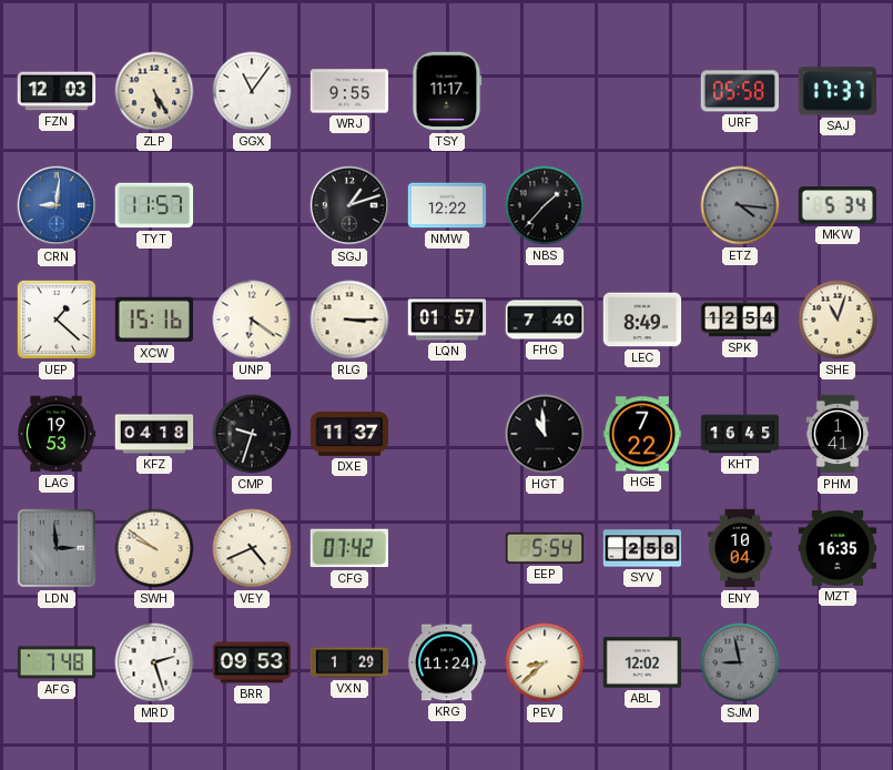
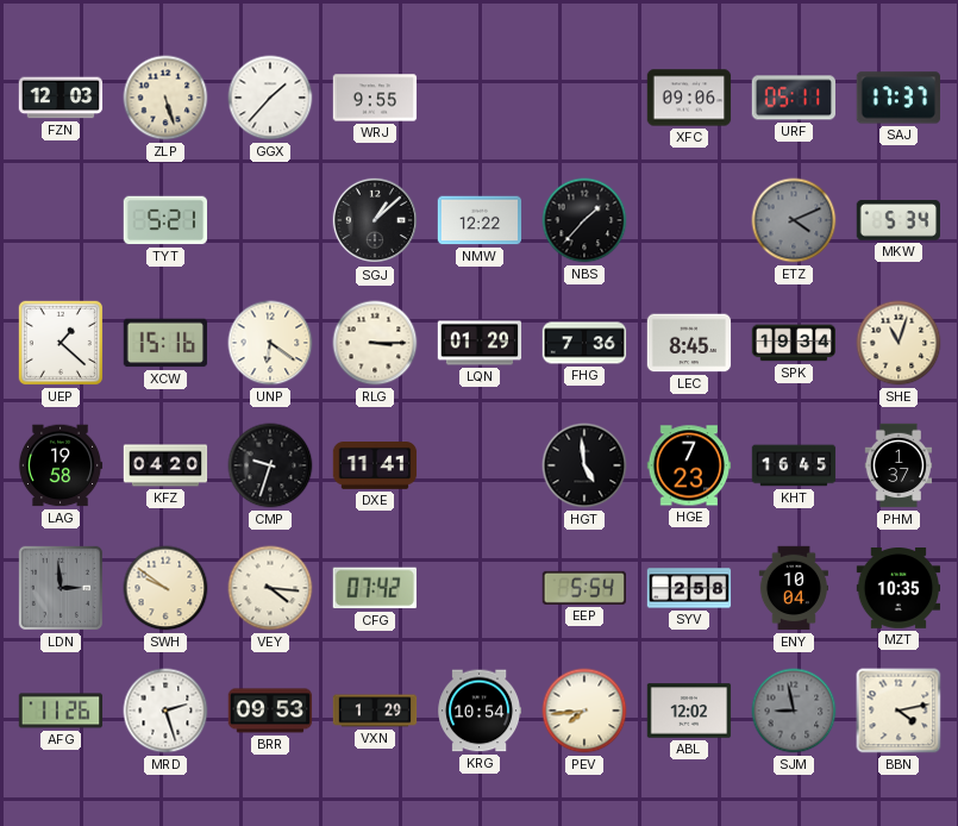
ZLP: 5:25 -> 5:27 (165, 98)
GGX: 11:06 -> 1:37 (270, 98)
TSY: 11:17 -> none (447, 91)
XFC: none -> 09:06 (689, 98)
URF: 05:58 -> 05:11 (793, 98)
CRN: 9:01 -> none (55, 205)
TYT: 11:57 -> 5:21 (165, 220)
SGJ: 1:12 -> 1:08 (374, 220)
ETZ: 4:16 -> 4:11 (794, 220)
LQN: 01:57 -> 01:29 (480, 343)
FHG: 7:40 -> 7:36 (584, 343)
LEC: 8:49 -> 8:45 (689, 343)
SPK: 12:54 -> 19:34 (794, 343)
LAG: 19:53 -> 19:58 (61, 465)
KFZ: 04:18 -> 04:20 (165, 465)
DXE: 11:37 -> 11:41 (375, 467)
HGT: 10:59 -> 4:59 (584, 465)
HGE: 7:22 -> 7:23 (689, 465)
PHM: 1:41 -> 1:37 (898, 465)
VEY: 4:41 -> 4:16 (270, 588)
MZT: 16:35 -> 10:35 (898, 589)
AFG: 7:48 -> 11:26 (61, 711)
KRG: 11:24 -> 10:54 (480, 711)
PEV: 8:38 -> 7:44 (584, 711)
BBN: none -> 4:13 (898, 711)
